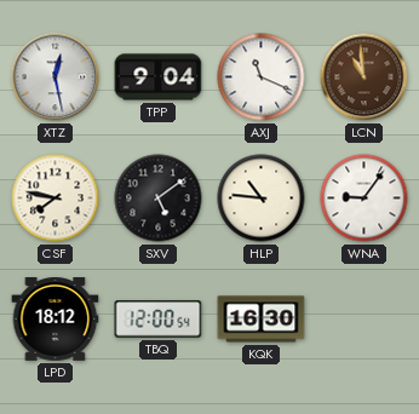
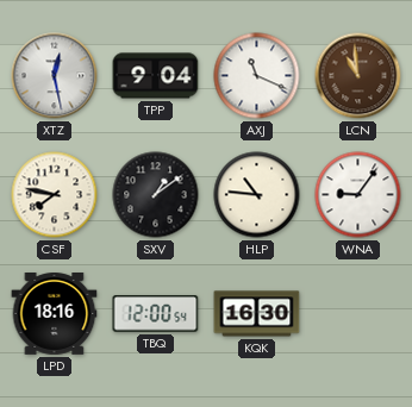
SXV: 5:09 -> 1:09 (156, 195)
LPD: 18:12 -> 18:16 (55, 314)
